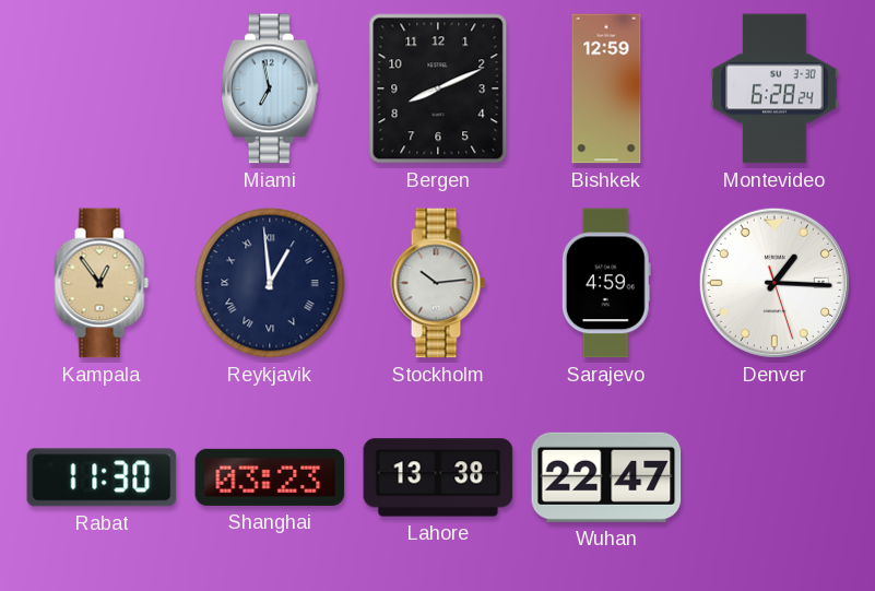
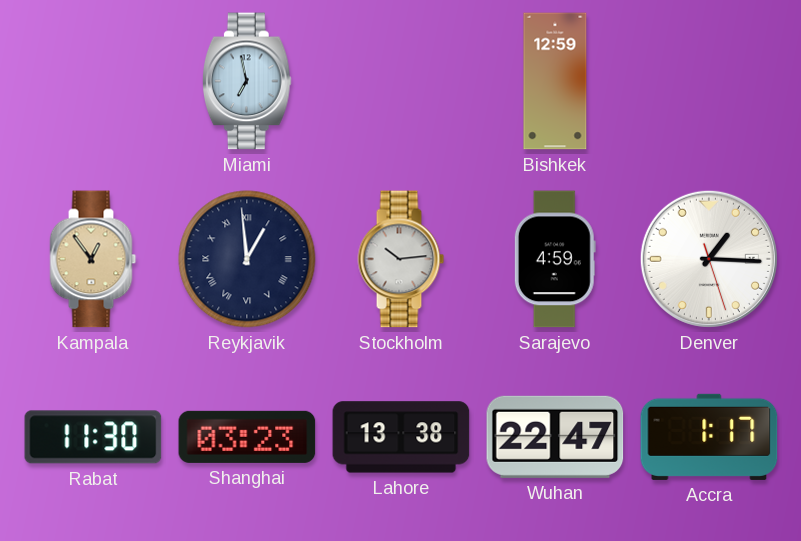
Bergen: 8:11 -> none (438, 88)
Montevideo: 6:28 -> none (775, 88)
Accra: none -> 1:17 (709, 437)
